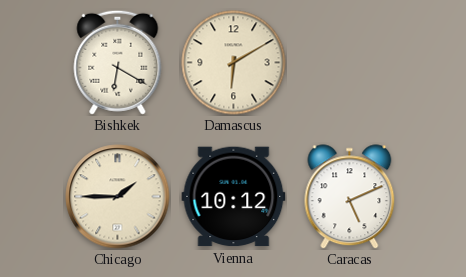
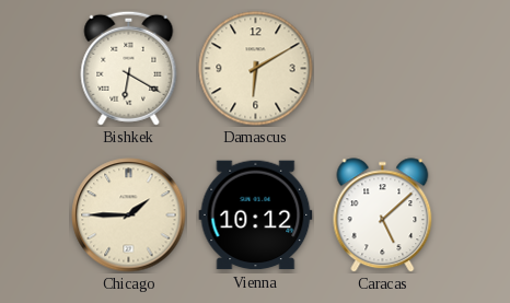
Caracas: 5:11 -> 5:08 (383, 215)
